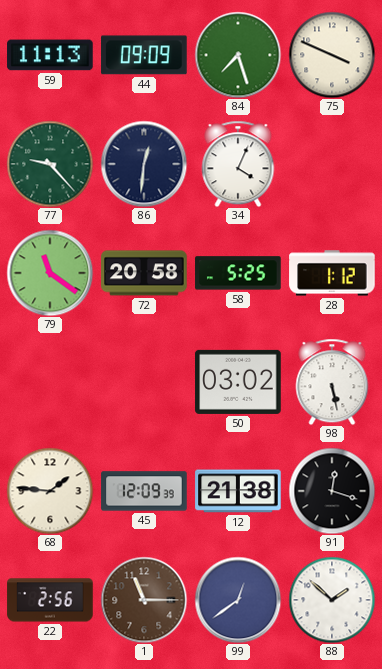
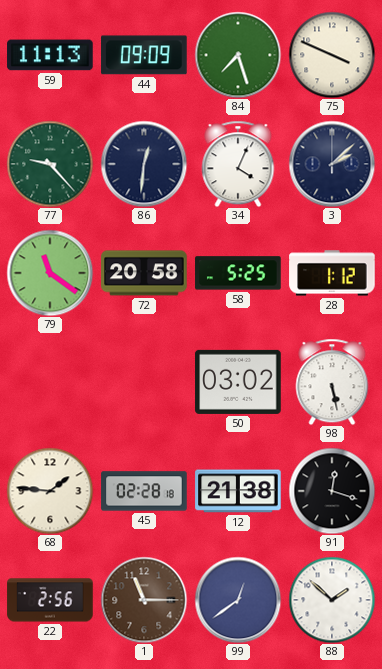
3: none -> 2:08 (332, 164)
45: 12:09 -> 02:28 (144, 491)
